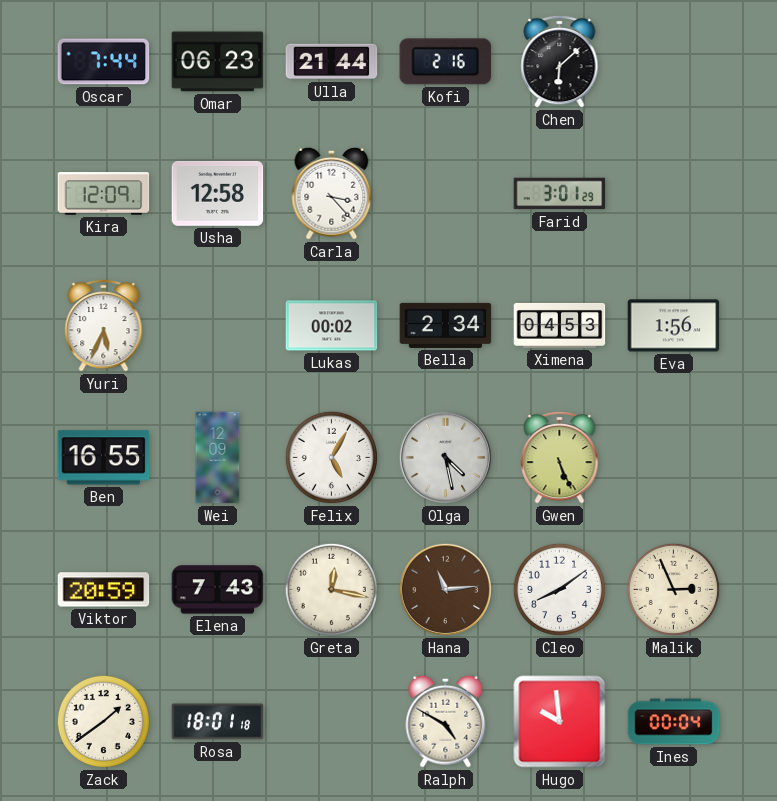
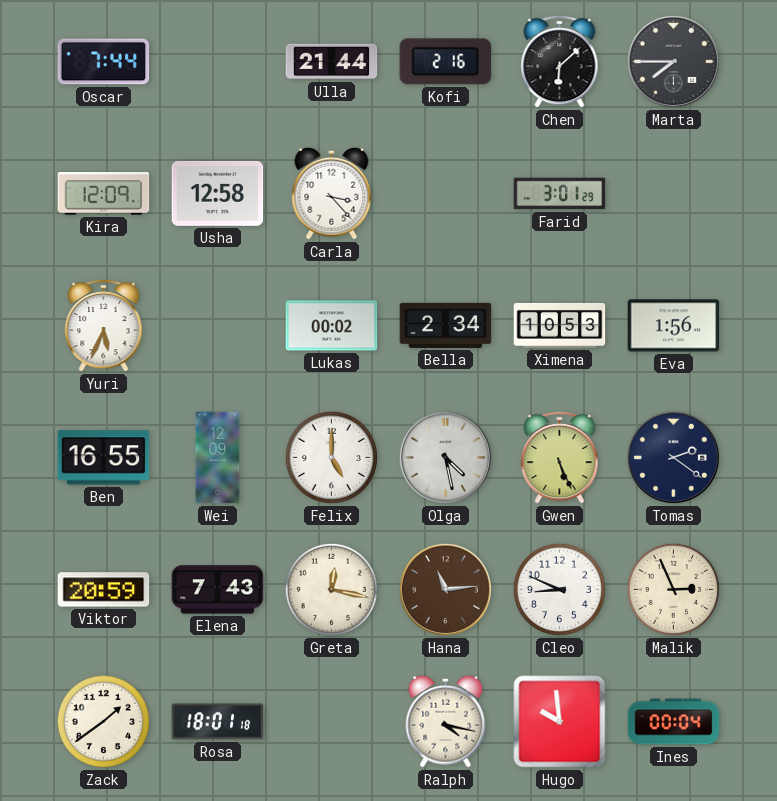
Omar: 06:23 -> none (218, 62)
Marta: none -> 7:45 (673, 61)
Ximena: 04:53 -> 10:53 (560, 325)
Felix: 5:05 -> 5:00 (331, 457)
Tomas: none -> 2:21 (673, 457)
Cleo: 8:09 -> 8:49 (559, 589)
Ralph: 4:50 -> 4:17 (446, 721)
